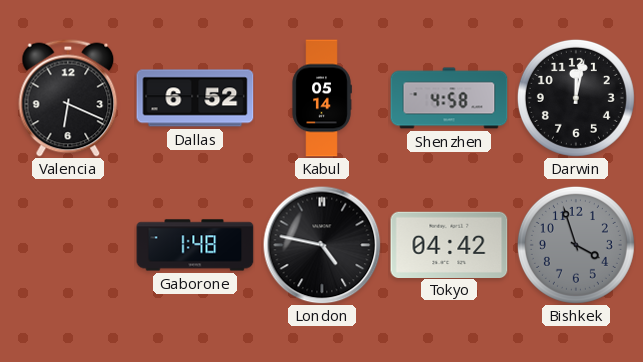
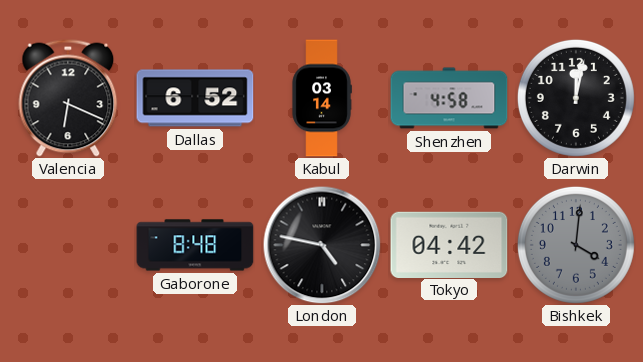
Kabul: 05:14 -> 03:14 (322, 98)
Gaborone: 1:48 -> 8:48 (195, 245)
Bishkek: 3:57 -> 4:01 (576, 245)
